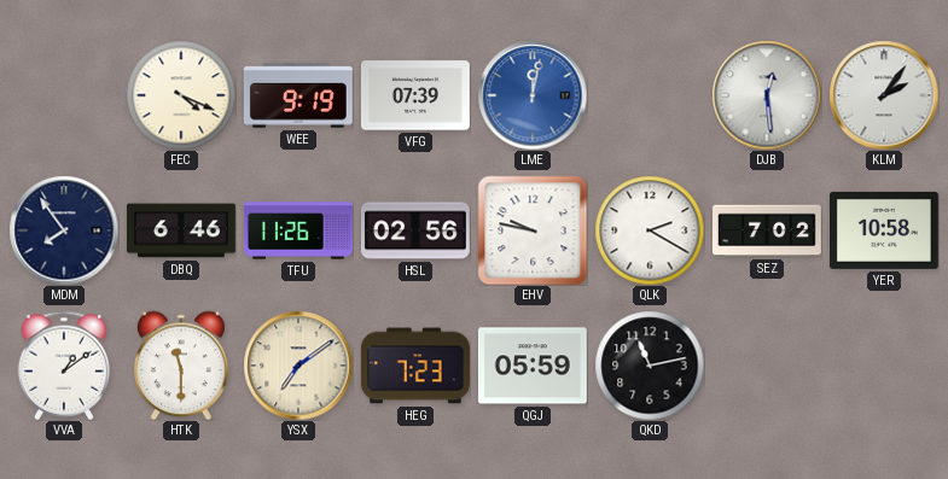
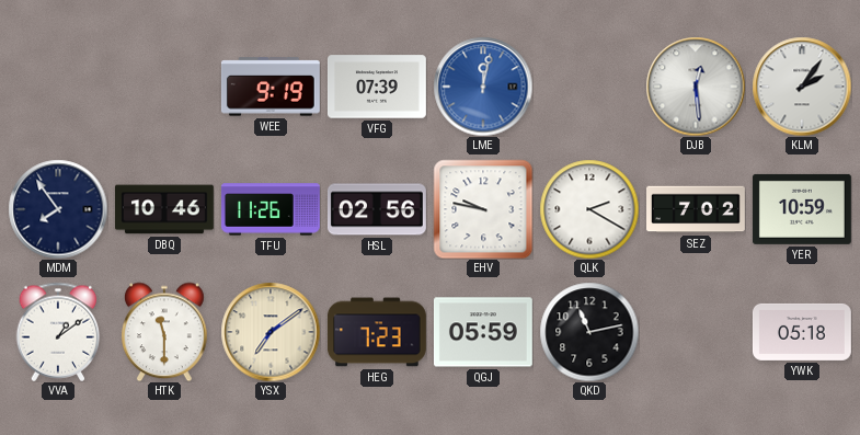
FEC: 4:19 -> none (181, 95)
DBQ: 6:46 -> 10:46 (164, 209)
YER: 10:58 -> 10:59 (802, 209)
YWK: none -> 05:18 (802, 332)
